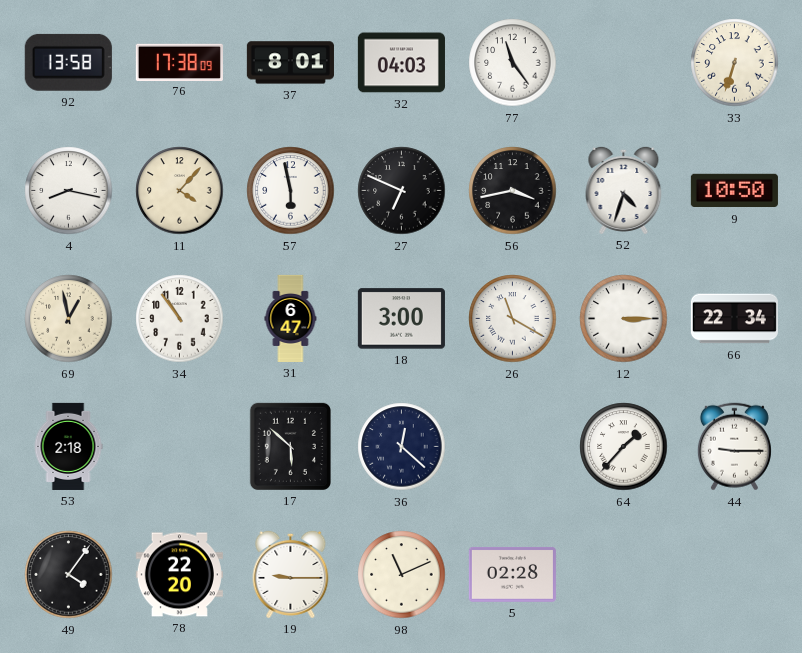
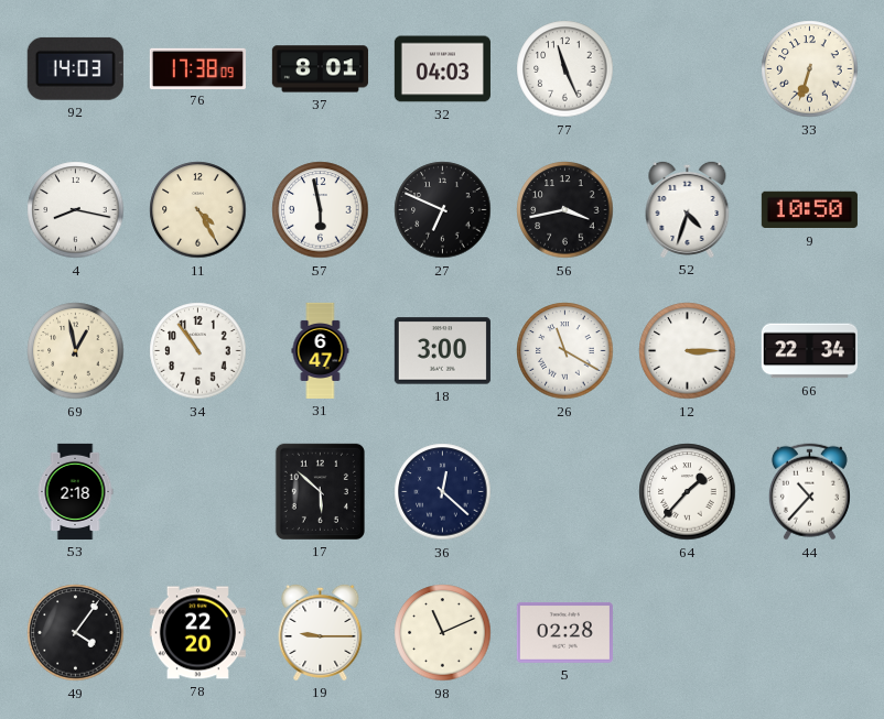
92: 13:58 -> 14:03 (75, 68)
77: 11:24 -> 11:26 (565, 69)
11: 4:07 -> 4:25 (198, 210)
44: 9:15 -> 10:37 (809, 492)
